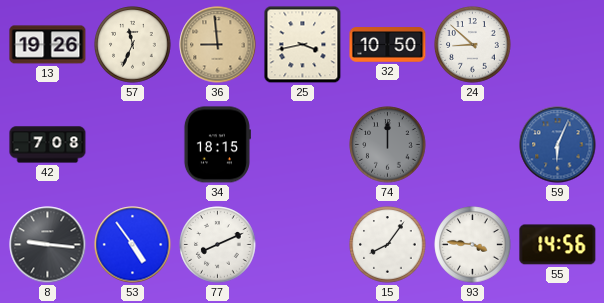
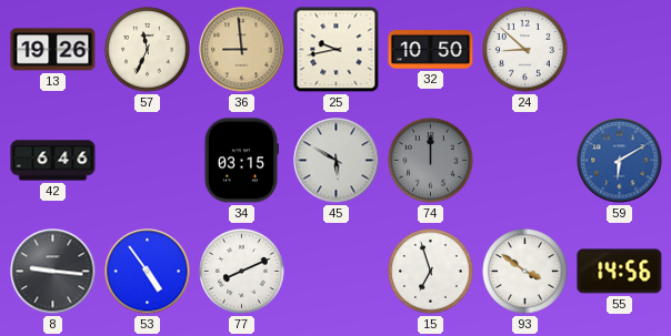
25: 3:43 -> 9:43 (337, 50)
42: 7:08 -> 6:46 (53, 161)
34: 18:15 -> 03:15 (241, 161)
45: none -> 5:50 (337, 161)
59: 6:04 -> 6:10 (620, 161)
15: 8:06 -> 6:57 (431, 272)
93: 3:46 -> 3:51 (525, 272)
